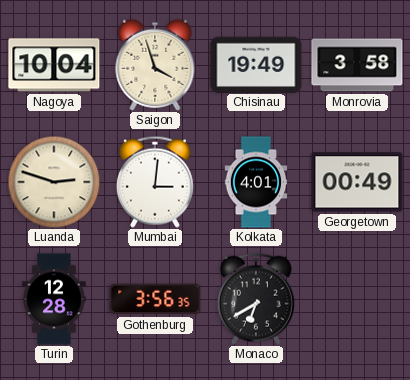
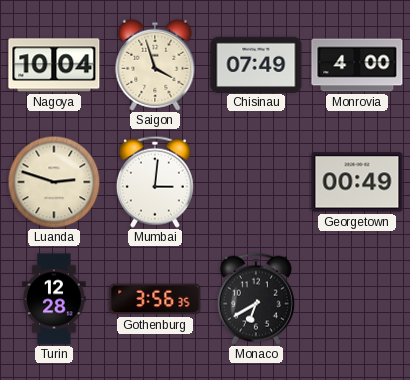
Chisinau: 19:49 -> 07:49 (256, 64)
Monrovia: 3:58 -> 4:00 (357, 65)
Kolkata: 4:01 -> none (256, 182)
